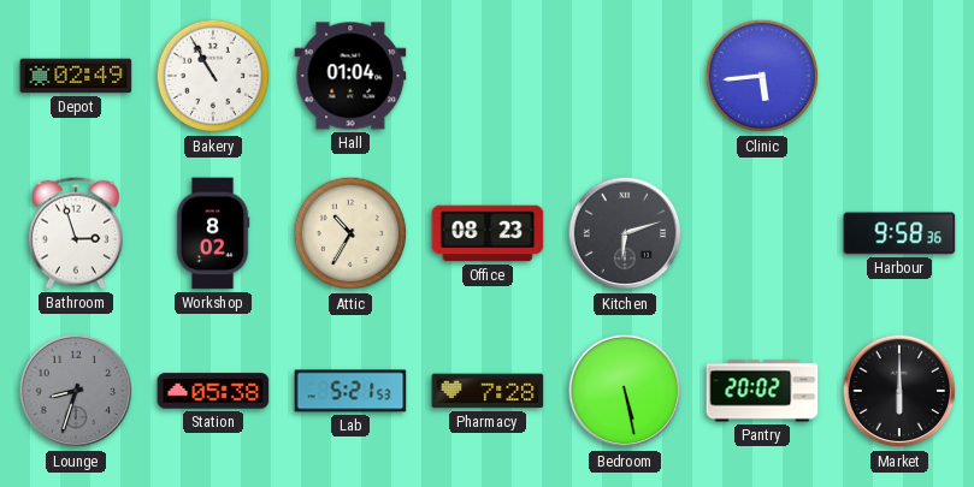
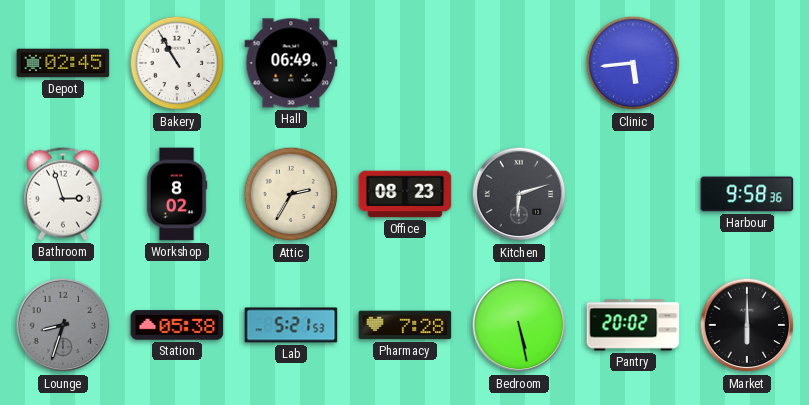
Depot: 02:49 -> 02:45 (63, 63)
Hall: 01:04 -> 06:49 (291, 63)
Attic: 10:35 -> 2:35 (291, 194)
